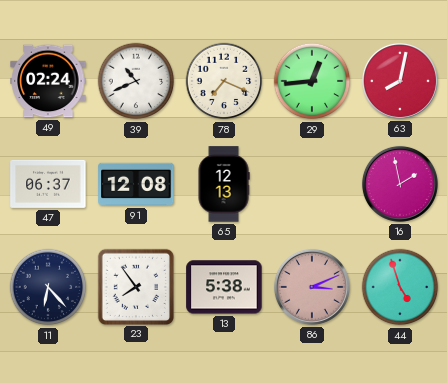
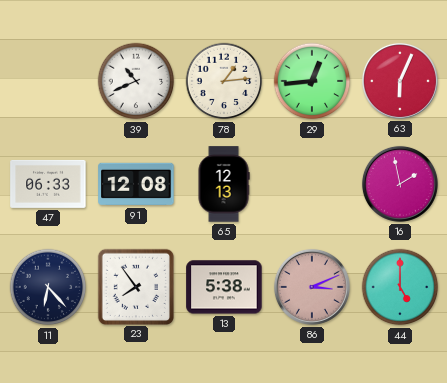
49: 02:24 -> none (48, 81)
78: 7:19 -> 1:14 (224, 81)
63: 8:02 -> 6:04 (400, 81)
47: 06:37 -> 06:33 (48, 184)
44: 4:57 -> 5:00 (400, 287)
